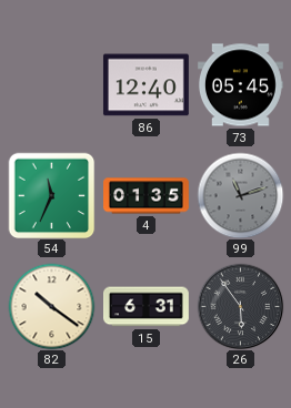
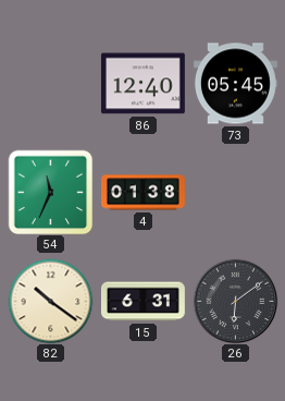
4: 01:35 -> 01:38 (144, 193)
99: 11:12 -> none (240, 195)
26: 5:54 -> 6:09 (235, 301)
